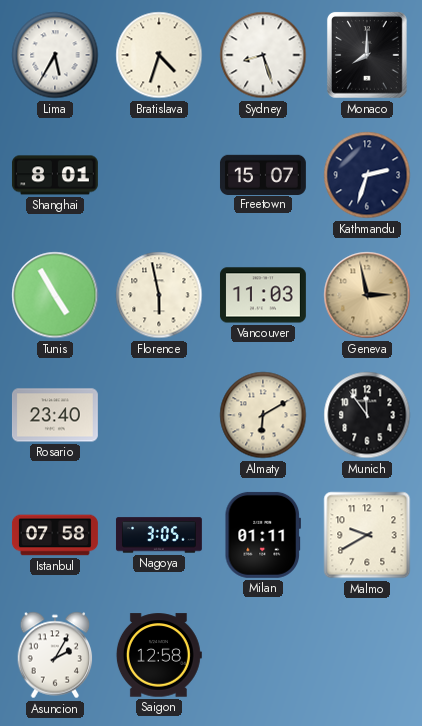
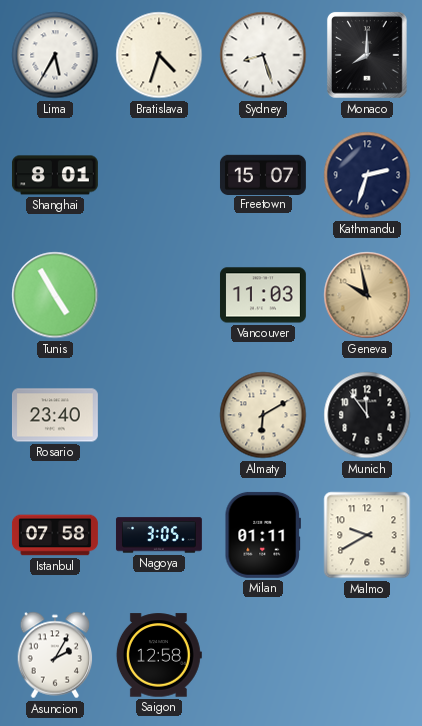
Florence: 5:58 -> none (159, 295)
Geneva: 2:58 -> 9:58 (367, 295)
